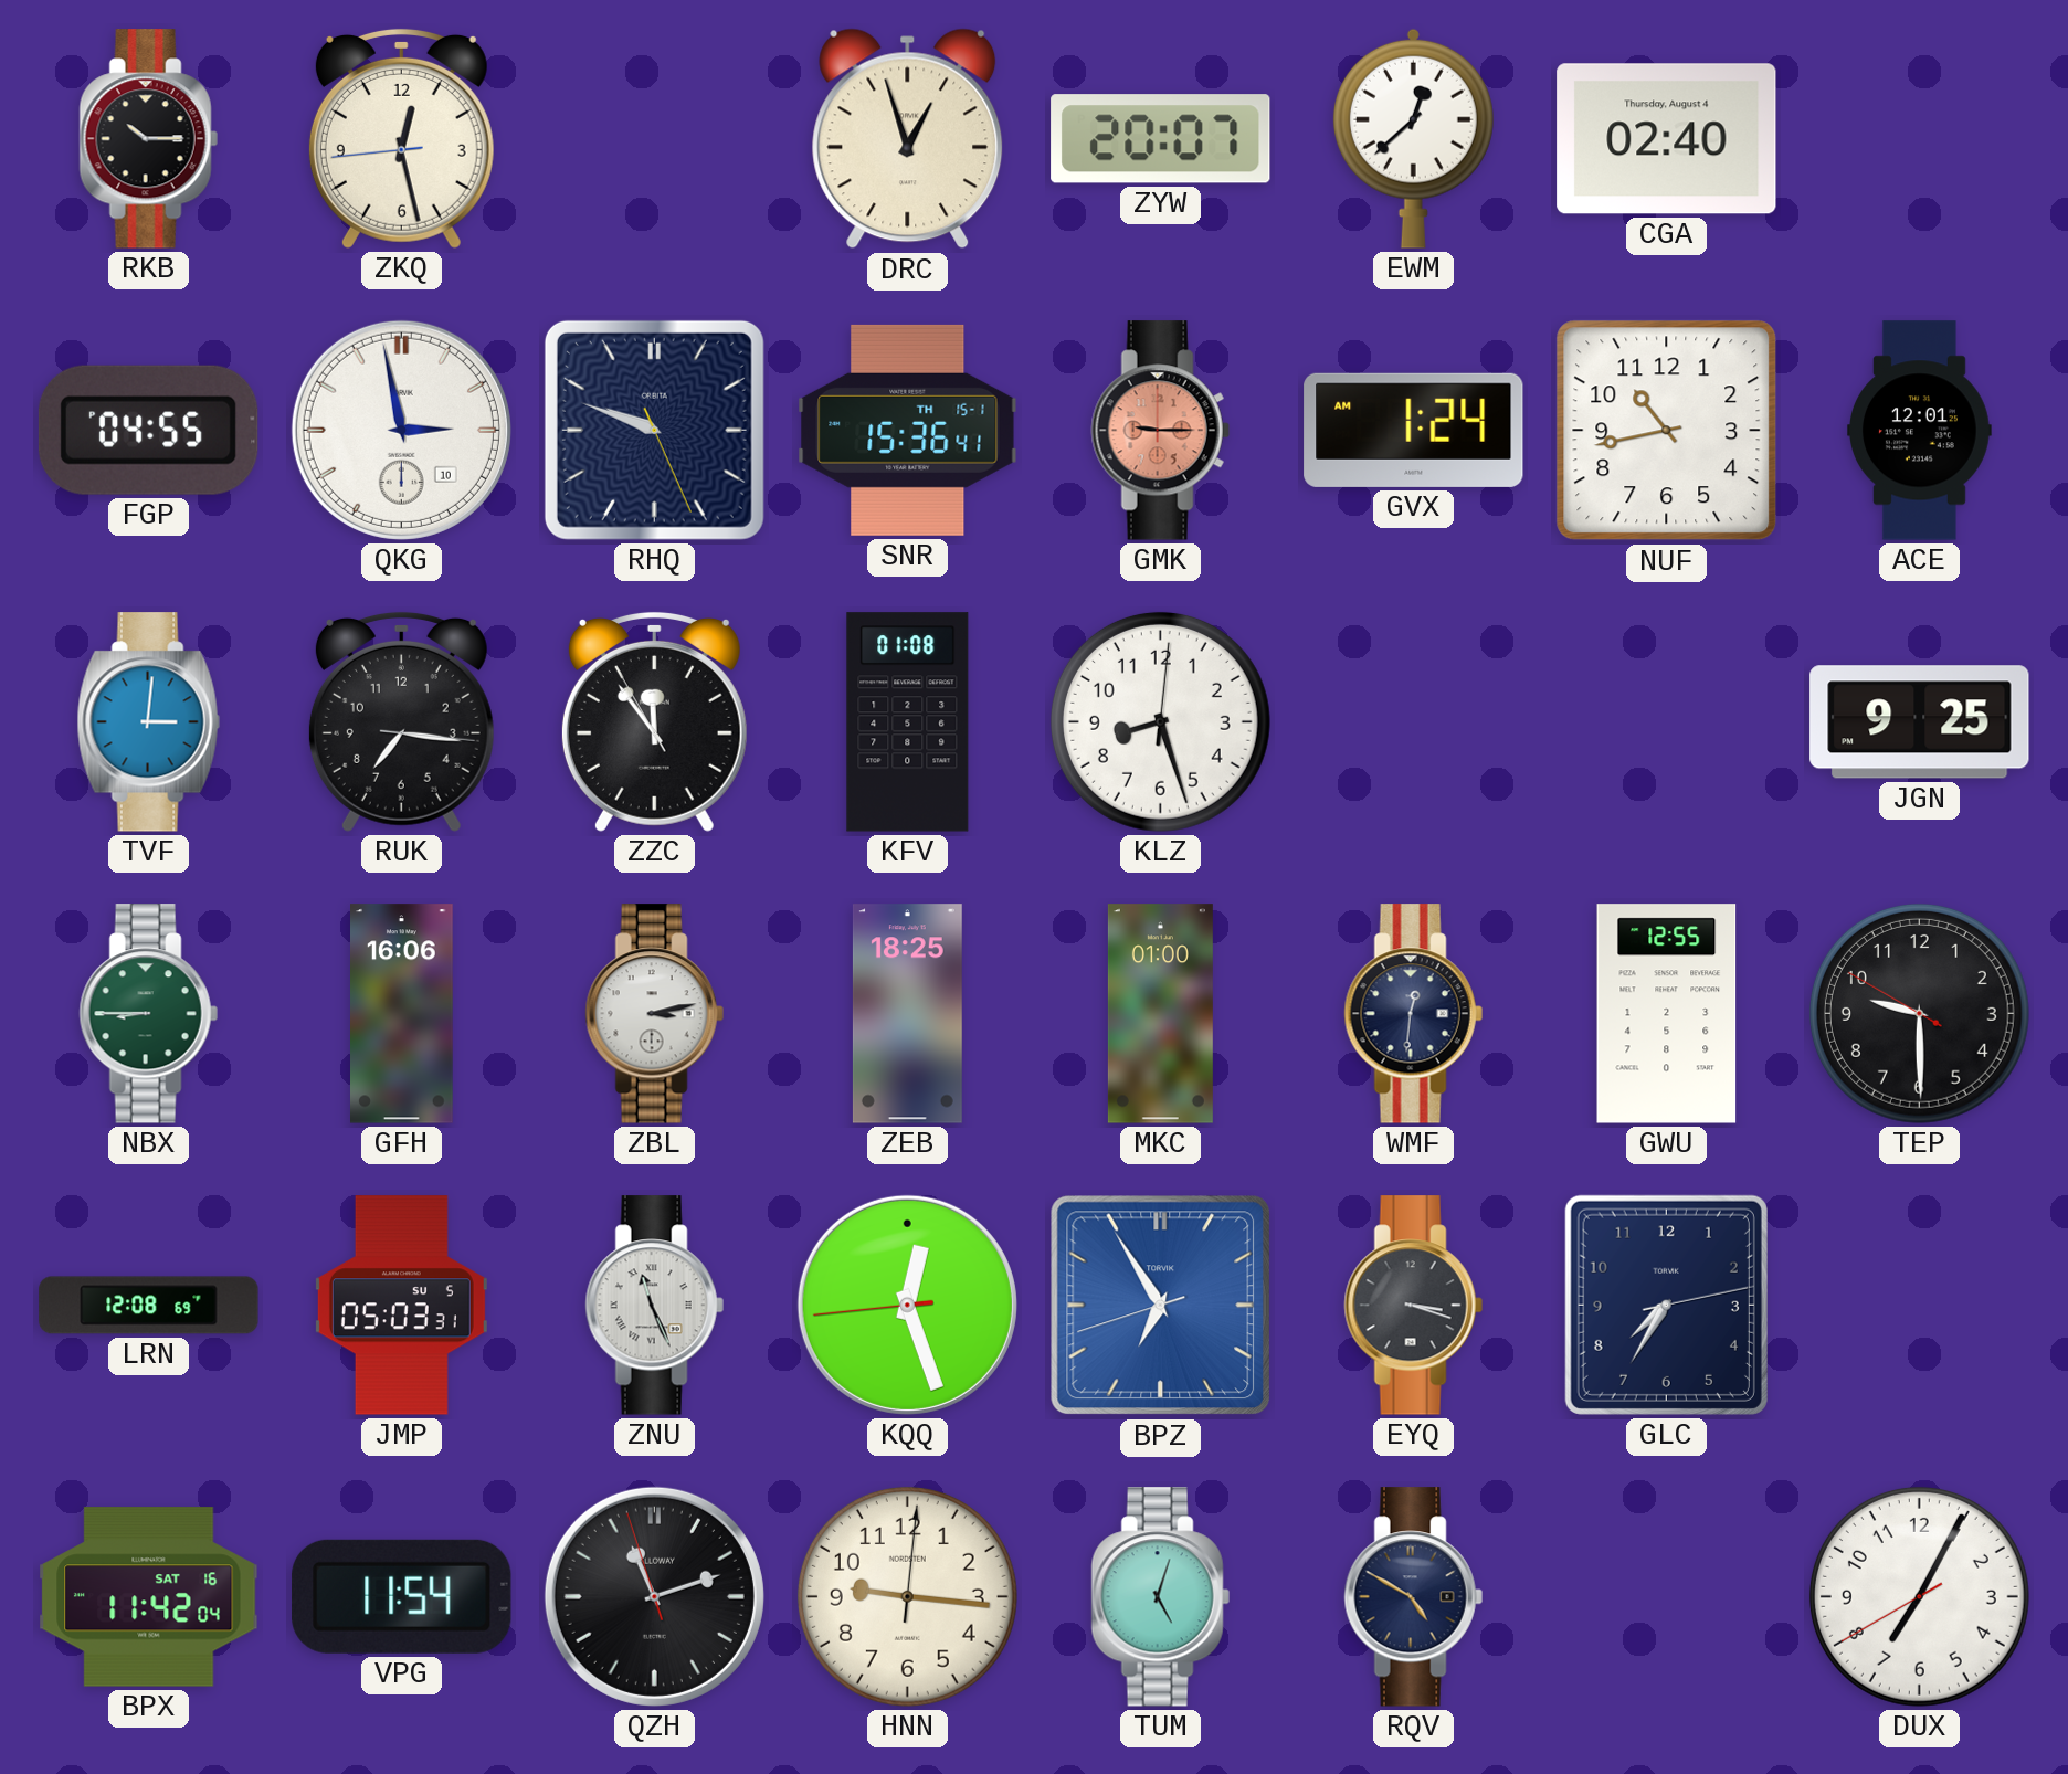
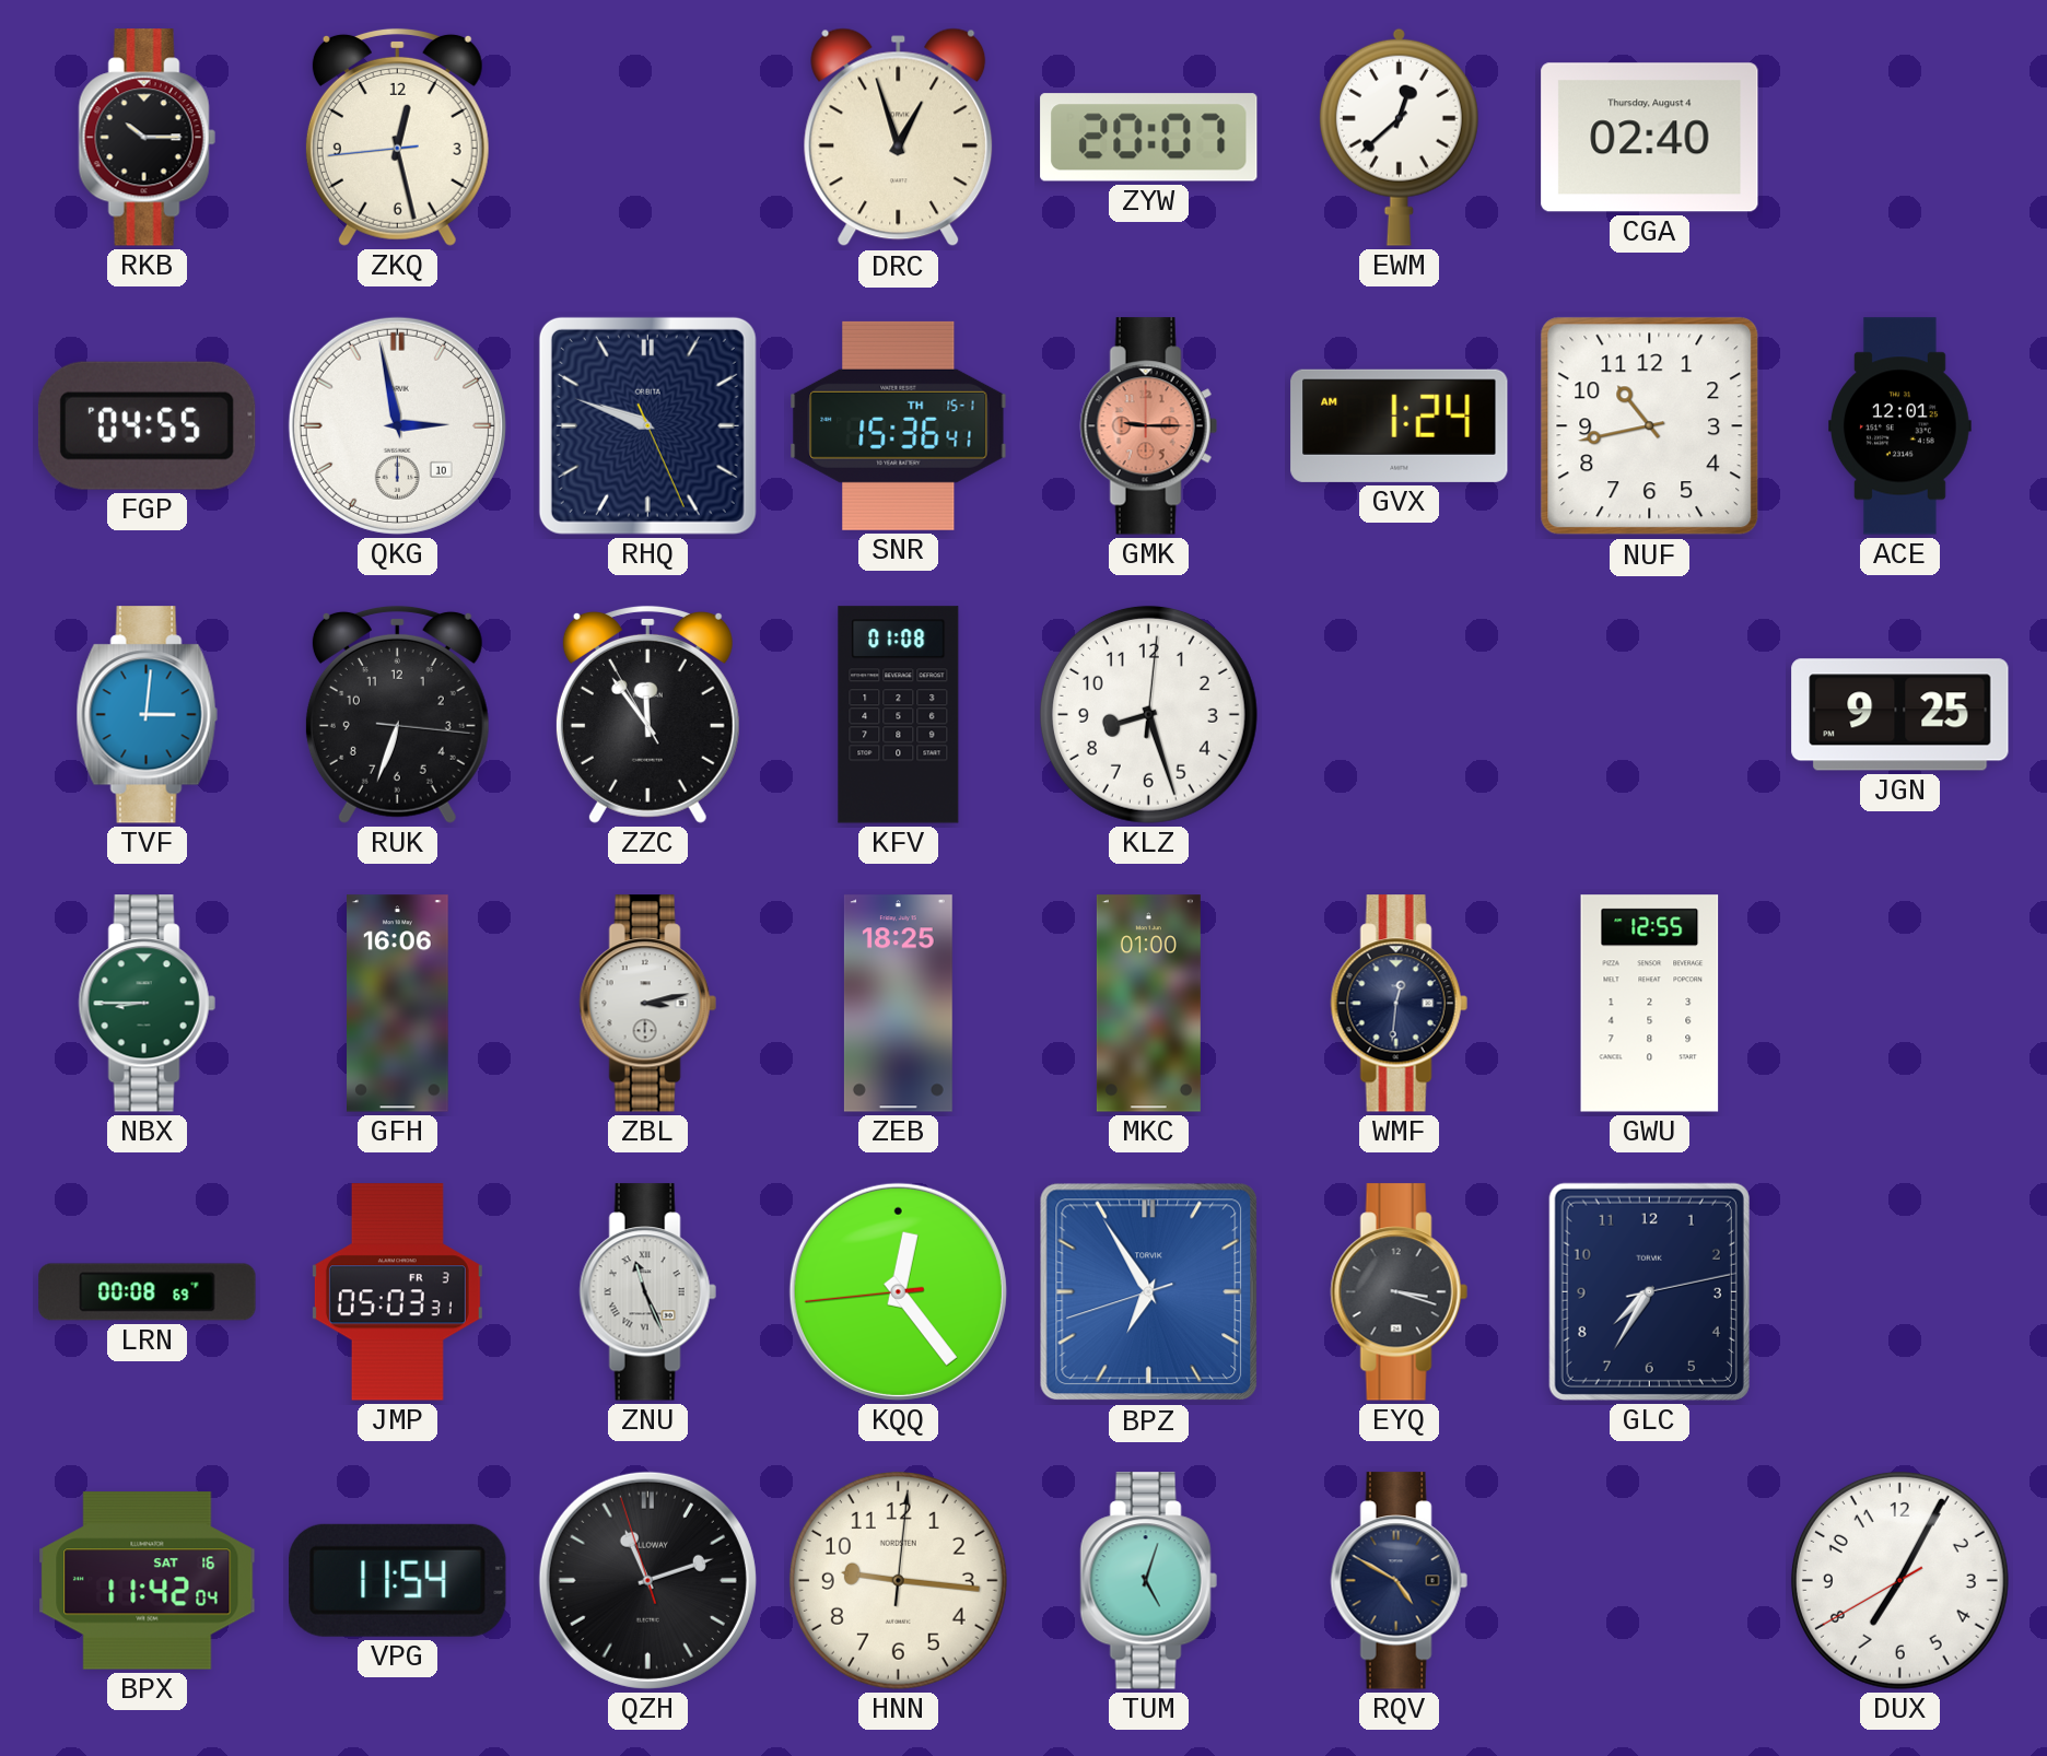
RUK: 7:16 -> 6:33 (397, 714)
TEP: 9:29 -> none (1919, 1013)
LRN: 12:08 -> 00:08 (148, 1292)
JMP date: SU 5 -> FR 3 (397, 1292)
KQQ: 12:26 -> 12:23 (898, 1291)
